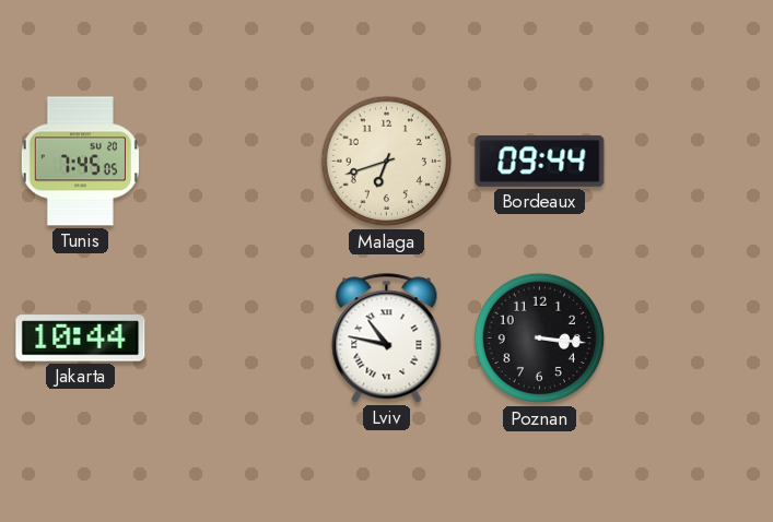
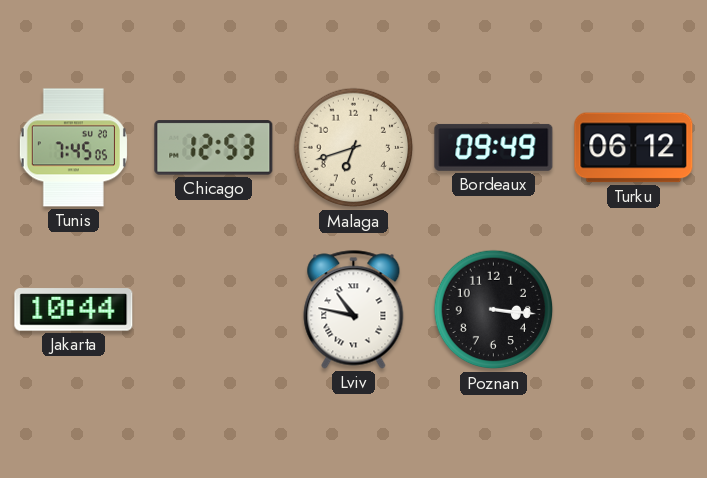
Chicago: none -> 12:53 (214, 148)
Bordeaux: 09:44 -> 09:49 (494, 147)
Turku: none -> 06:12 (634, 148)
